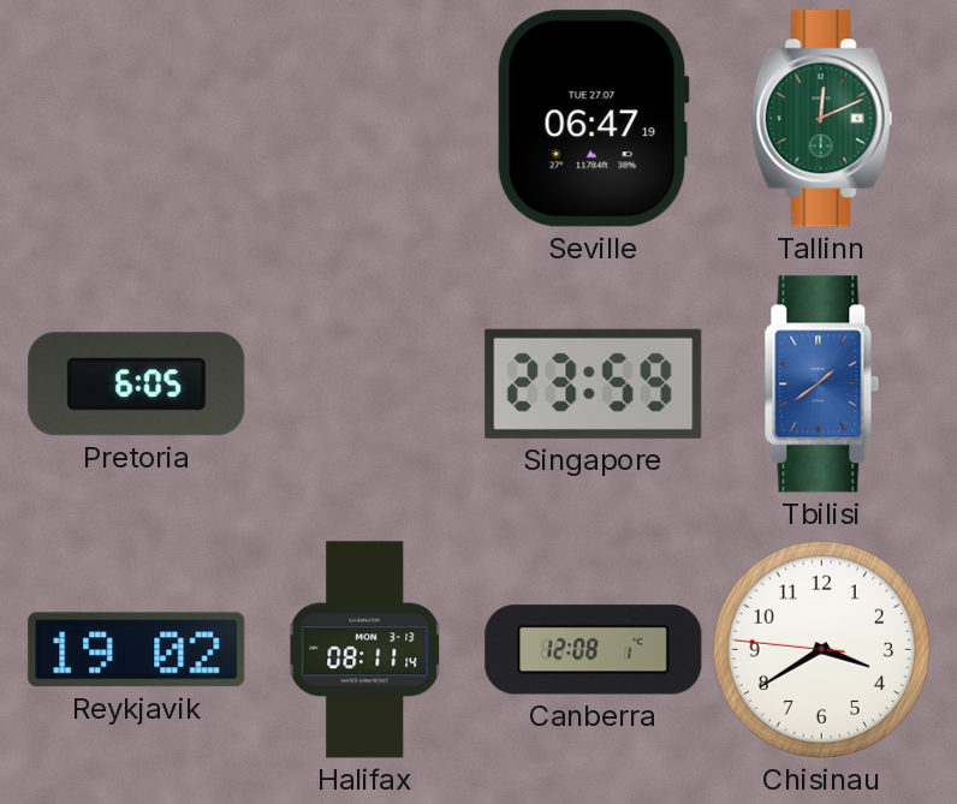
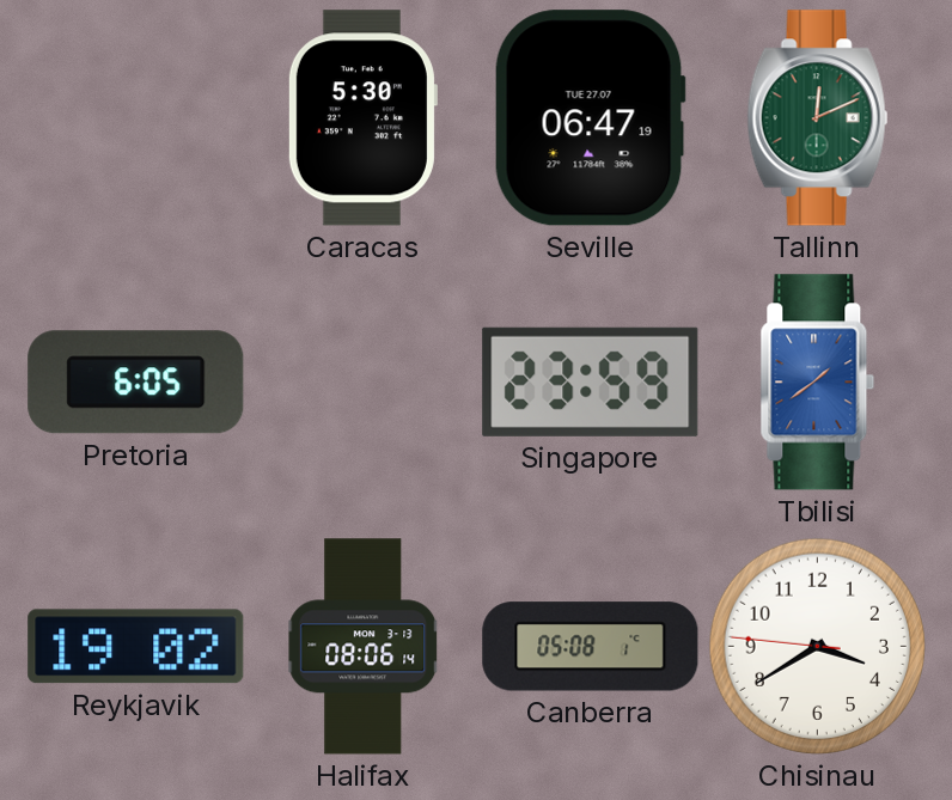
Caracas: none -> 5:30 (362, 118)
Halifax: 08:11 -> 08:06 (364, 647)
Canberra: 12:08 -> 05:08 (591, 647)
